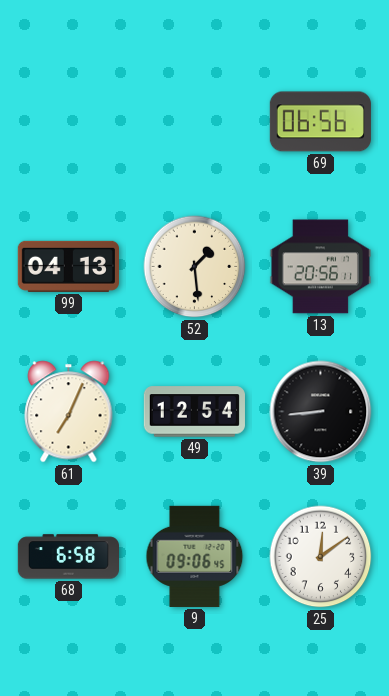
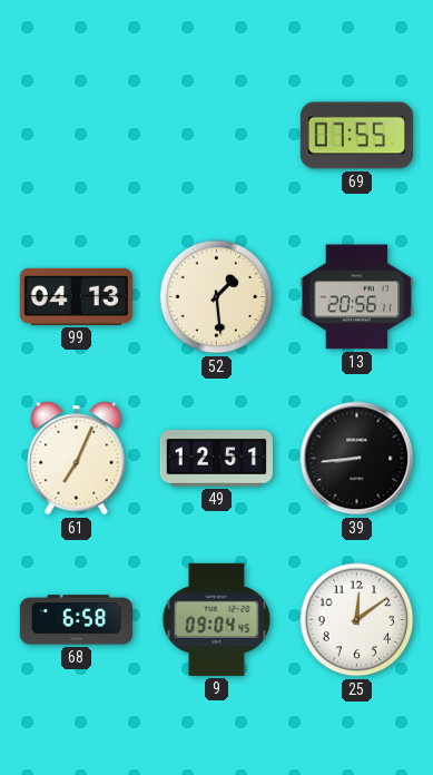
69: 06:56 -> 07:55 (356, 136)
49: 12:54 -> 12:51 (216, 459)
9: 09:06 -> 09:04 (217, 619)
